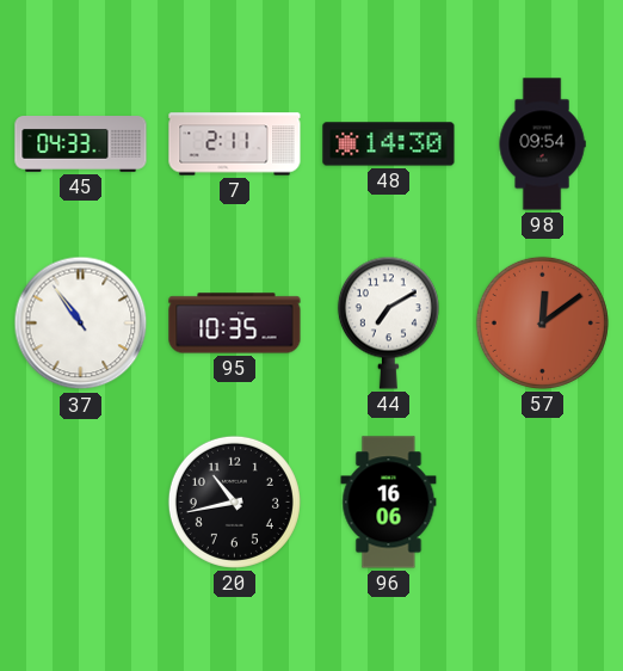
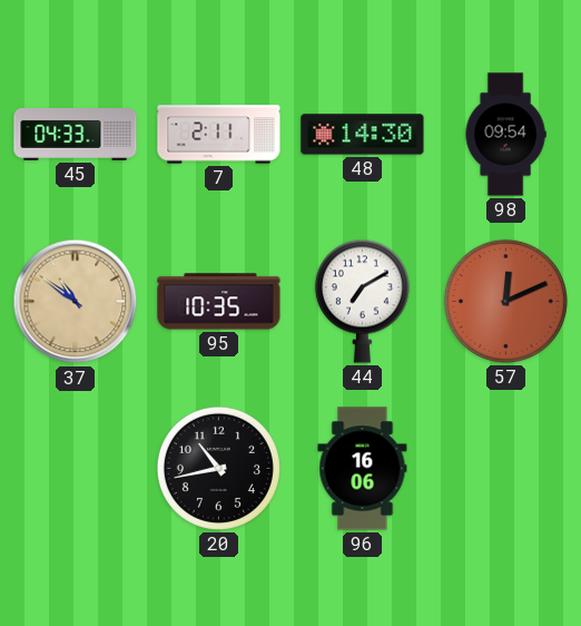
37: 10:54 -> 10:51 (76, 302)
37 dial: white -> champagne (76, 302)
57: 12:09 -> 12:11 (505, 301)
